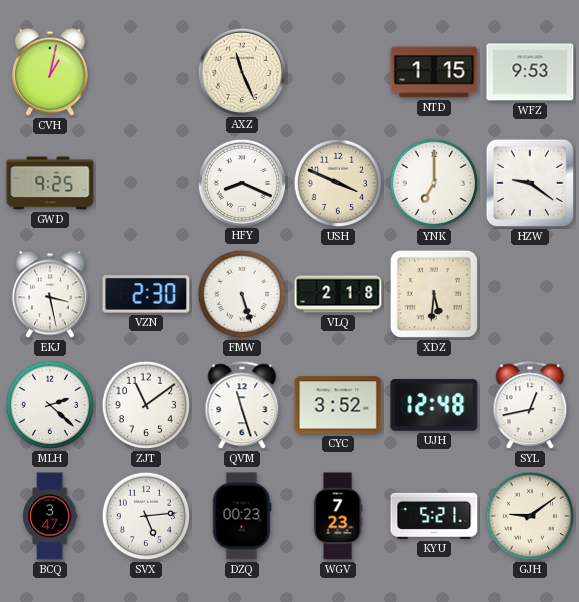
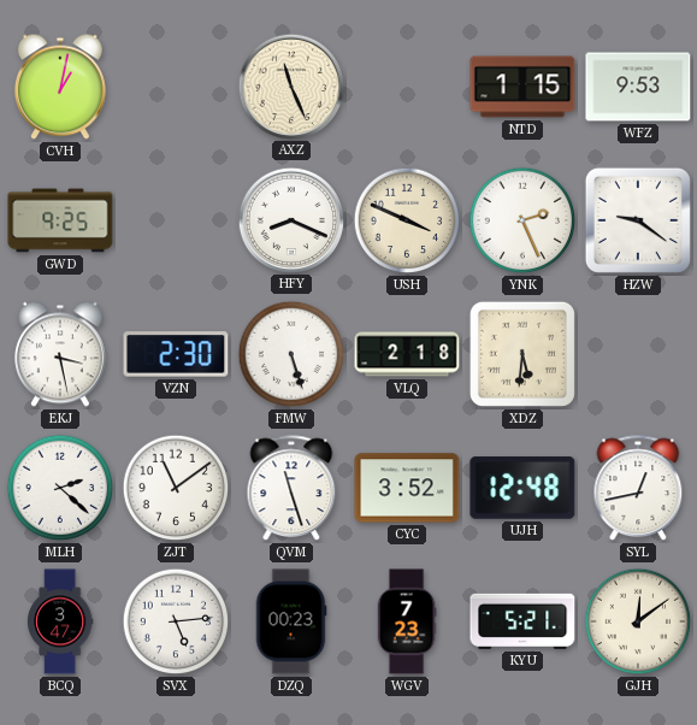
YNK: 7:00 -> 2:26 (522, 220)
GJH: 9:09 -> 12:09 (638, 621)
